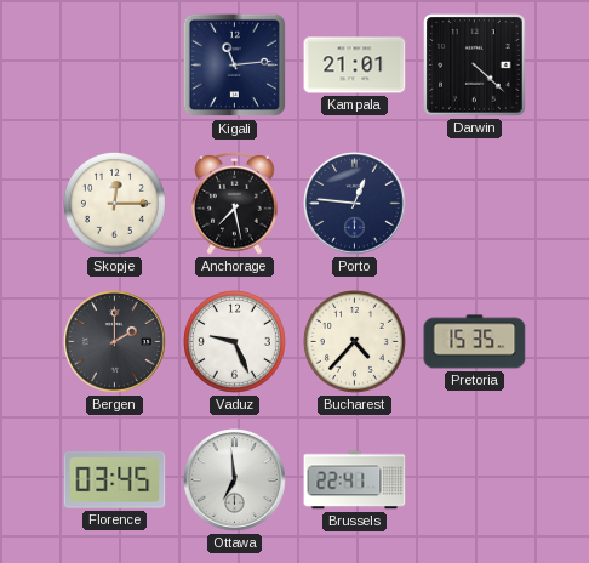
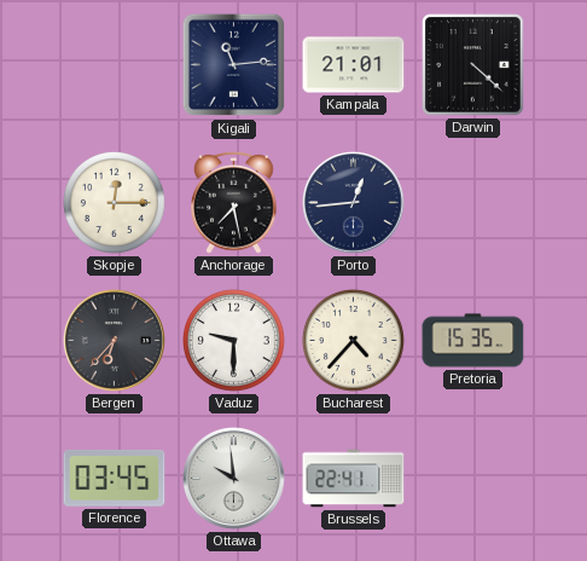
Porto: 12:46 -> 12:44 (354, 203)
Bergen: 2:00 -> 6:37 (115, 341)
Vaduz: 9:26 -> 9:30 (233, 340)
Ottawa: 6:59 -> 9:59 (234, 479)
